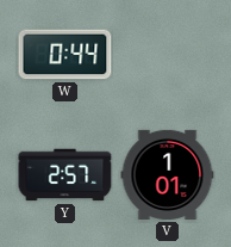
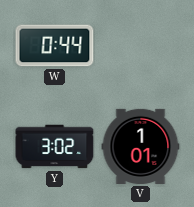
Y: 2:57 -> 3:02 (55, 147)
